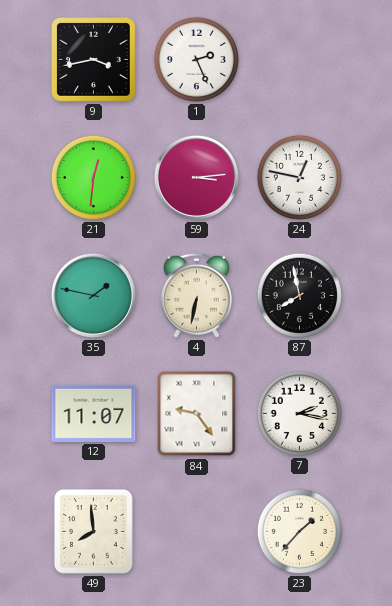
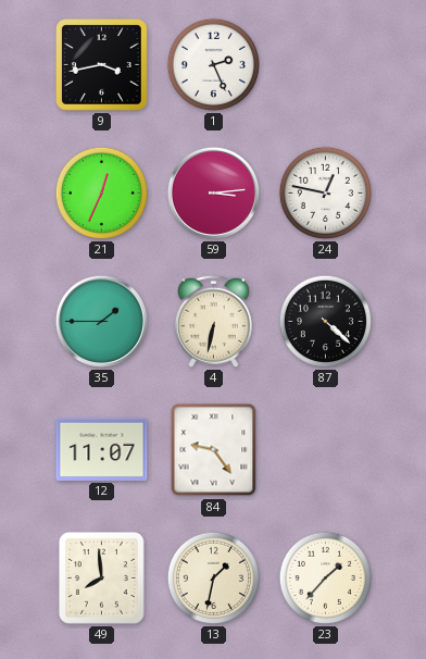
21: 12:31 -> 12:34 (101, 192)
35: 1:47 -> 1:45 (101, 321)
87: 7:58 -> 4:22 (325, 321)
7: 2:17 -> none (299, 413)
13: none -> 1:32 (213, 577)
